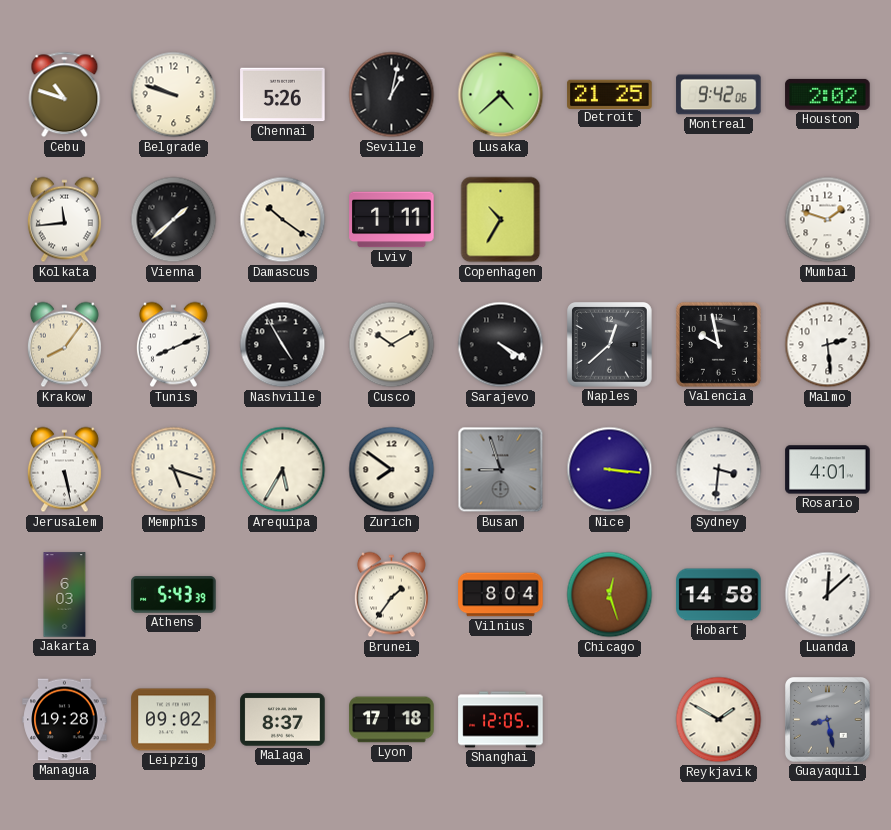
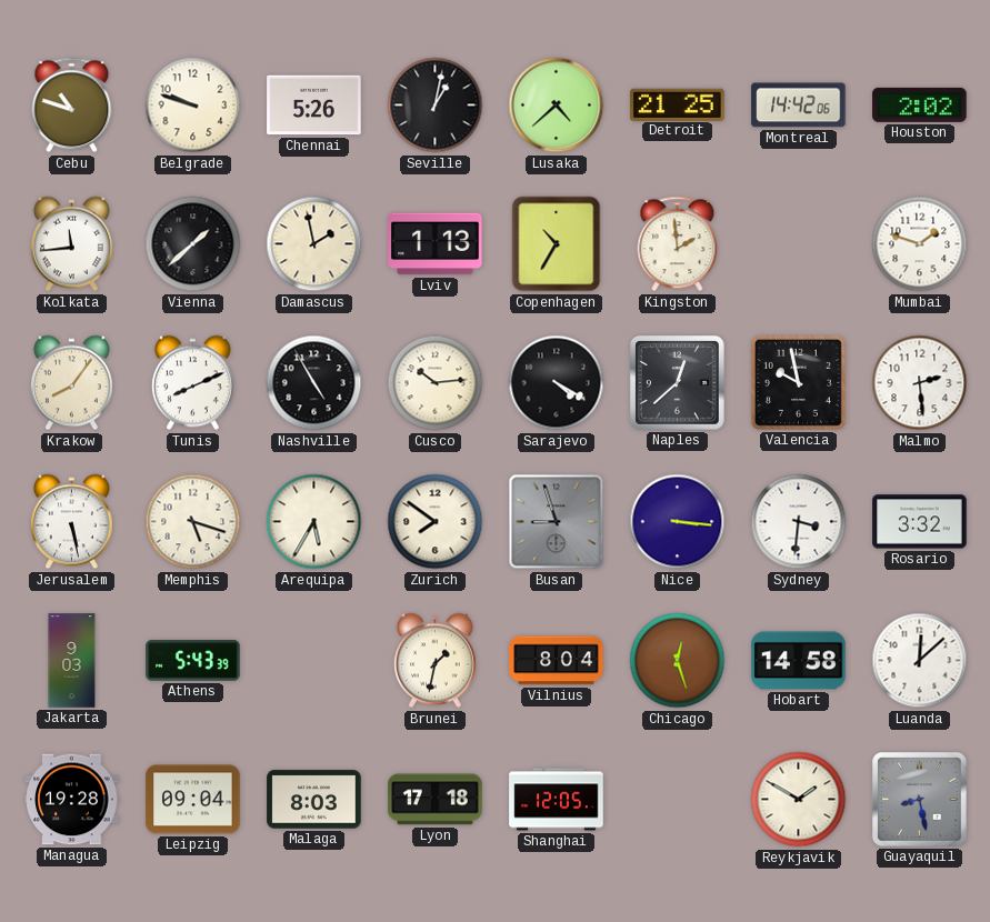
Montreal: 9:42 -> 14:42 (799, 106)
Damascus: 10:21 -> 1:58 (314, 244)
Lviv: 1:11 -> 1:13 (436, 244)
Kingston: none -> 1:59 (678, 244)
Cusco: 10:10 -> 10:14 (436, 383)
Rosario: 4:01 -> 3:32 (920, 522)
Jakarta: 6:03 -> 9:03 (72, 661)
Brunei: 1:36 -> 1:32 (434, 661)
Leipzig: 09:02 -> 09:04 (193, 800)
Malaga: 8:37 -> 8:03 (314, 800)
